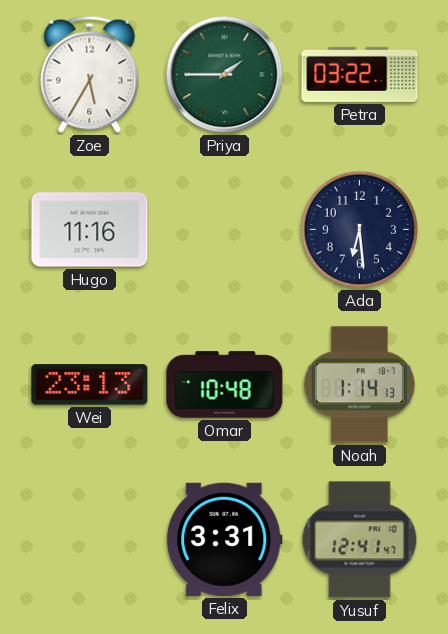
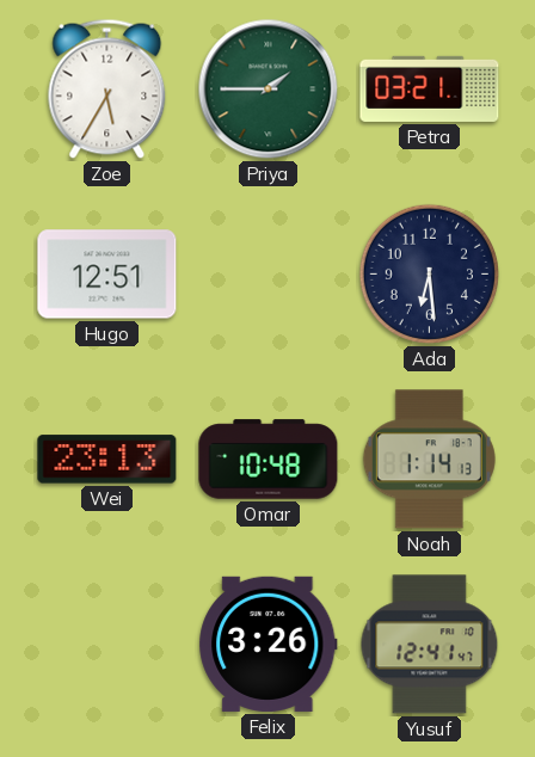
Petra: 03:22 -> 03:21 (430, 88)
Hugo: 11:16 -> 12:51 (107, 275)
Felix: 3:31 -> 3:26 (269, 644)
